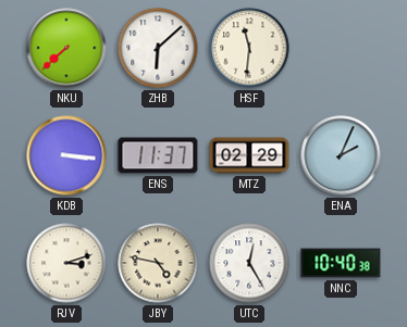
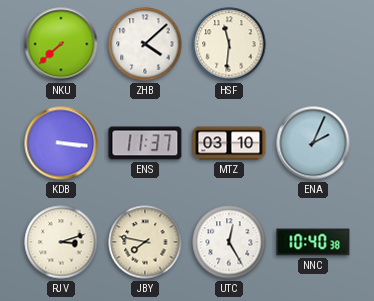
ZHB: 6:08 -> 4:08 (145, 44)
MTZ: 02:29 -> 03:10 (229, 143)
JBY: 4:47 -> 7:47 (145, 242)
